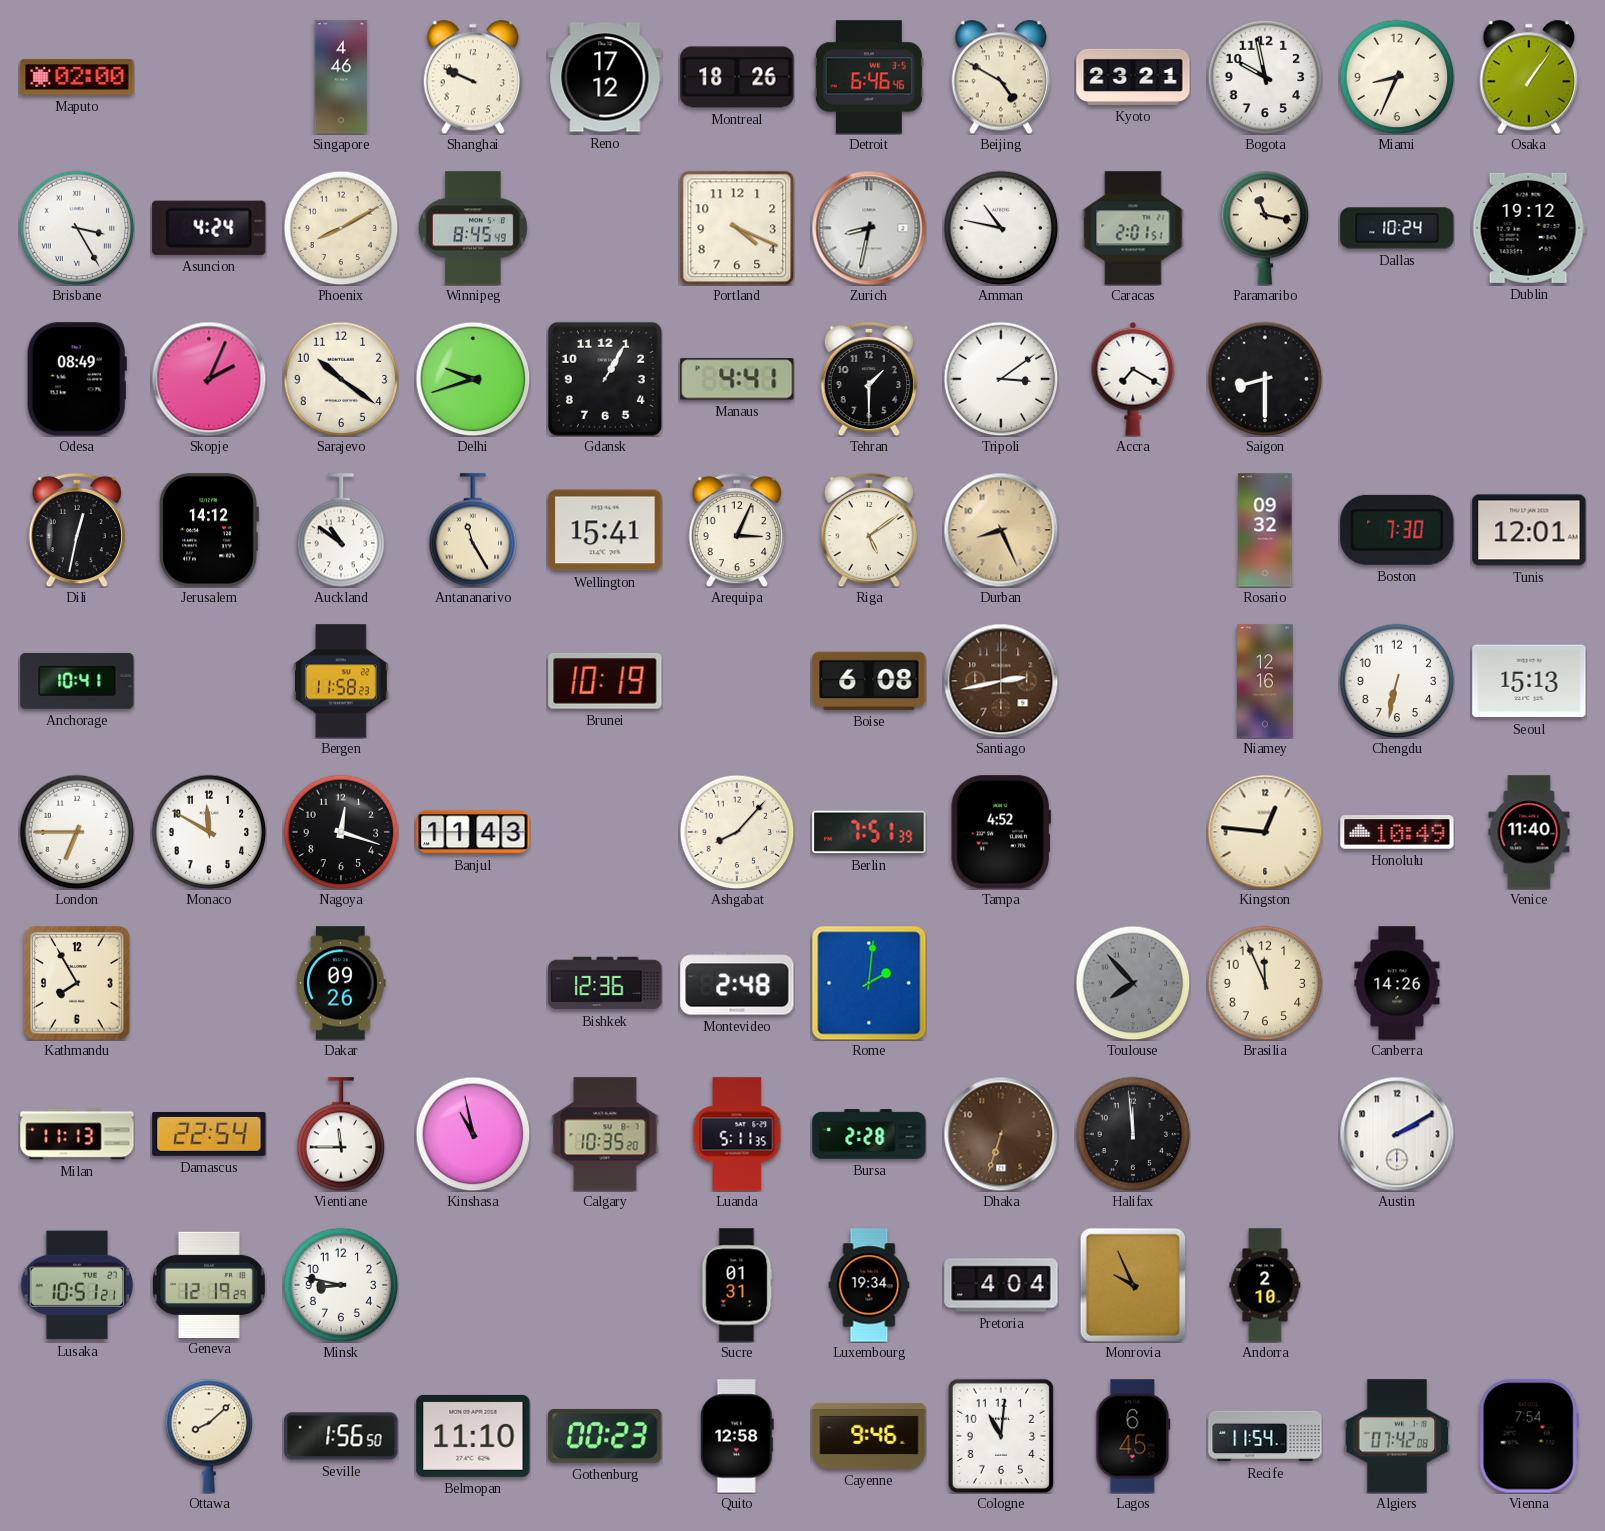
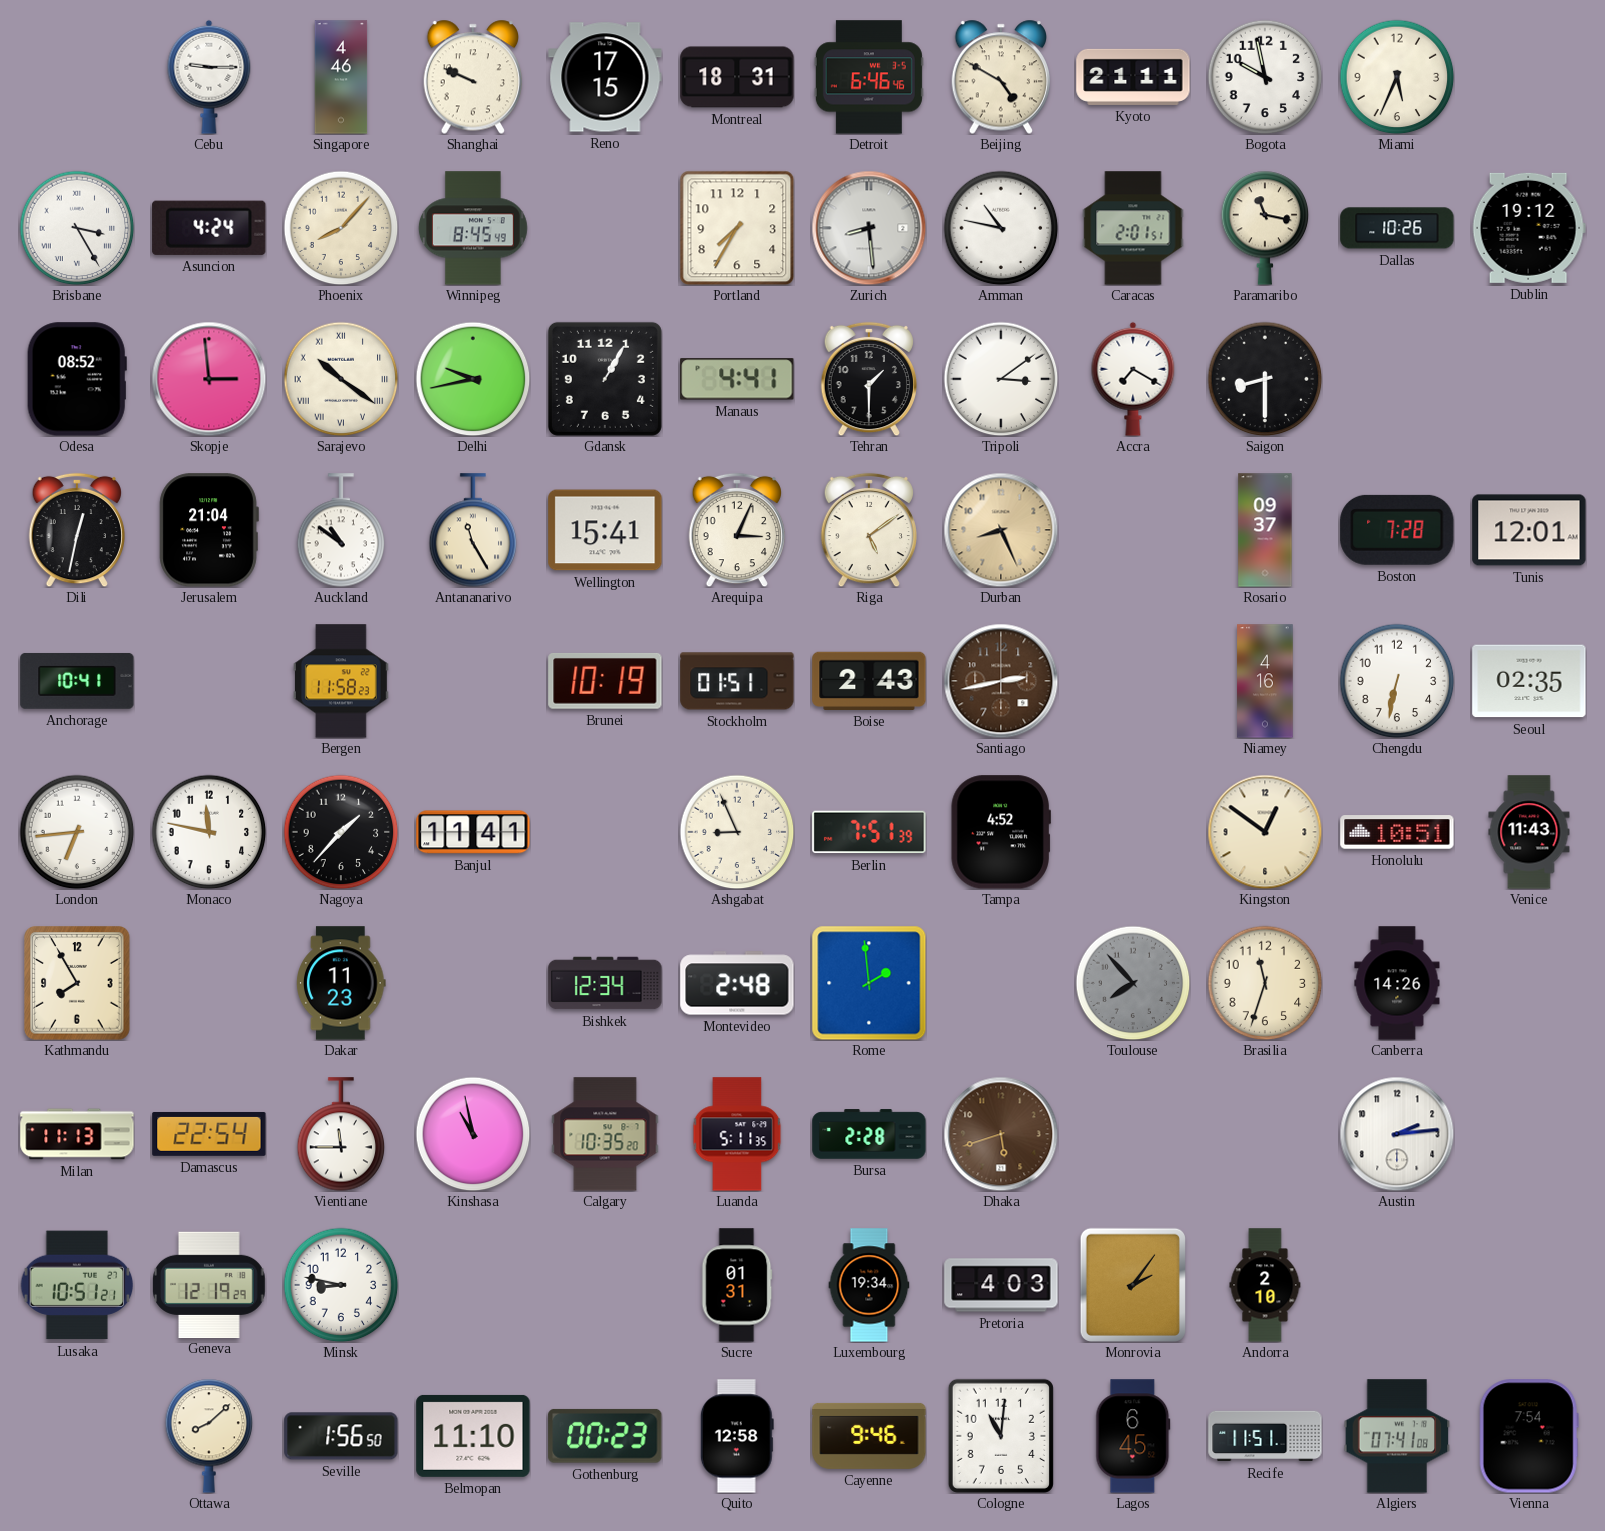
Maputo: 02:00 -> none (77, 77)
Cebu: none -> 9:15 (209, 77)
Reno: 17:12 -> 17:15 (605, 77)
Montreal: 18:26 -> 18:31 (737, 77)
Kyoto: 23:21 -> 21:11 (1133, 77)
Miami: 8:34 -> 5:34 (1397, 77)
Osaka: 1:06 -> none (1528, 77)
Phoenix: 8:10 -> 8:07 (341, 228)
Portland: 4:19 -> 7:35 (737, 228)
Zurich: 8:32 -> 8:29 (869, 228)
Dallas: 10:24 -> 10:26 (1397, 228)
Odesa: 08:49 -> 08:52 (77, 379)
Skopje: 2:04 -> 2:59 (209, 379)
Sarajevo numerals: Arabic -> Roman (341, 379)
Delhi: 9:42 -> 9:43 (473, 379)
Jerusalem: 14:12 -> 21:04 (209, 530)
Rosario: 09:32 -> 09:37 (1265, 530)
Boston: 7:30 -> 7:28 (1397, 530)
Stockholm: none -> 01:51 (737, 681)
Boise: 6:08 -> 2:43 (869, 681)
Niamey: 12:16 -> 4:16 (1265, 681)
Seoul: 15:13 -> 02:35 (1529, 681)
London: 6:45 -> 6:44 (77, 832)
Monaco: 11:50 -> 11:47 (209, 832)
Nagoya: 12:18 -> 1:37 (341, 832)
Banjul: 11:43 -> 11:41 (473, 832)
Ashgabat: 8:07 -> 8:56 (737, 832)
Kingston: 12:46 -> 12:51 (1265, 832)
Honolulu: 10:49 -> 10:51 (1397, 832)
Venice: 11:40 -> 11:43 (1529, 832)
Dakar: 09:26 -> 11:23 (342, 983)
Bishkek: 12:36 -> 12:34 (605, 983)
Rome: 2:01 -> 1:59 (869, 983)
Brasilia: 11:56 -> 11:33 (1265, 983)
Dhaka: 6:33 -> 5:42 (1001, 1134)
Halifax: 11:59 -> none (1133, 1134)
Austin: 2:10 -> 2:14 (1397, 1134)
Pretoria: 4:04 -> 4:03 (1001, 1285)
Monrovia: 9:56 -> 2:06 (1133, 1285)
Recife: 11:54 -> 11:51 (1265, 1436)
Algiers: 07:42 -> 07:41 (1397, 1436)
